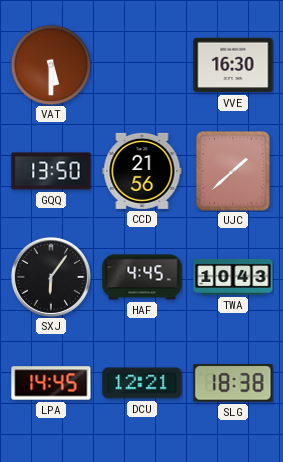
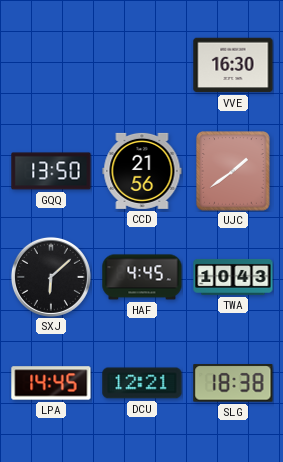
VAT: 5:30 -> none (50, 64)
UJC: 1:38 -> 1:39 (233, 171)
SXJ: 6:06 -> 6:08 (51, 277)
